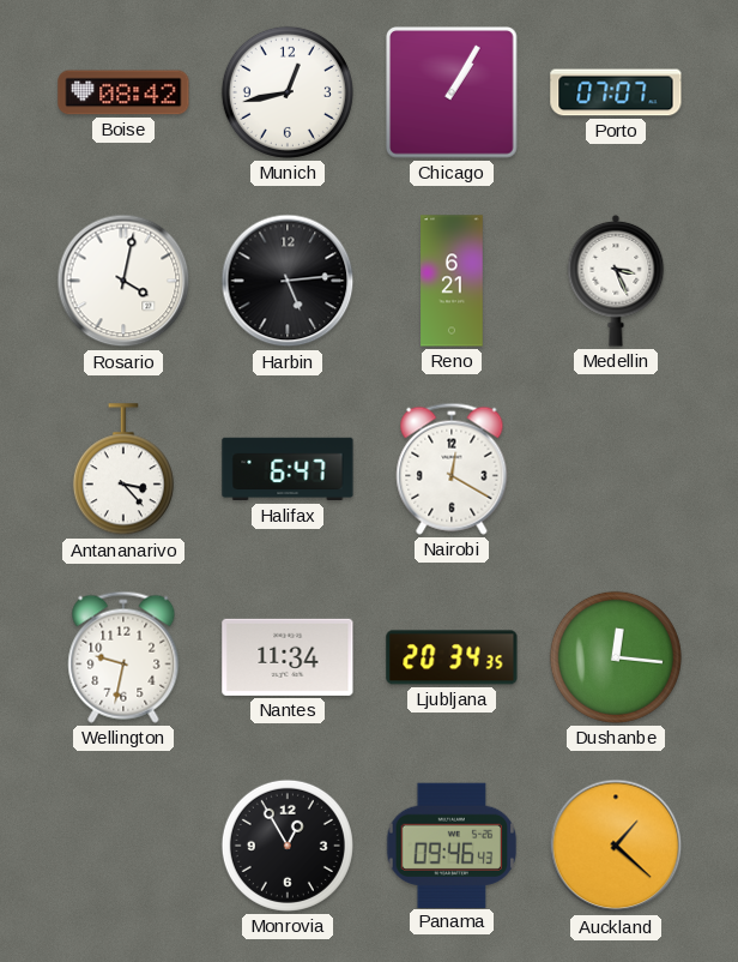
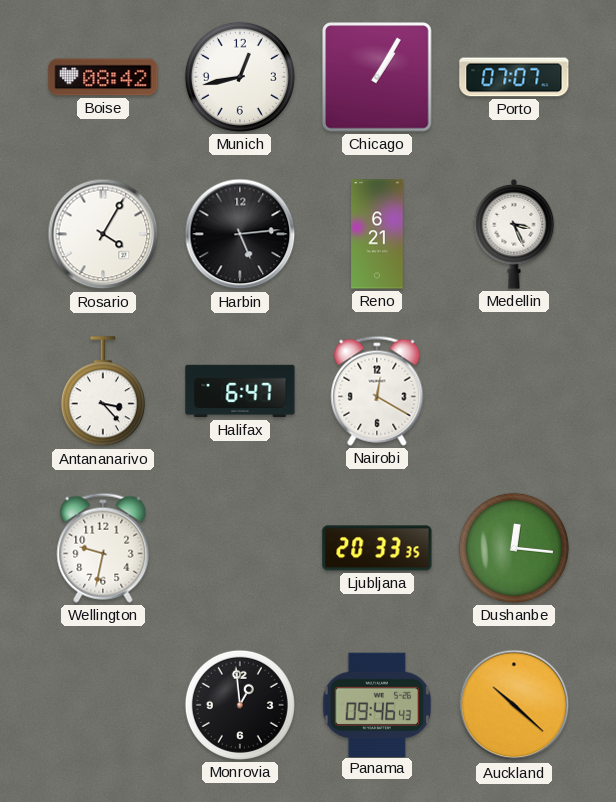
Rosario: 4:02 -> 4:05 (103, 234)
Nantes: 11:34 -> none (288, 657)
Ljubljana: 20:34 -> 20:33 (377, 548)
Monrovia: 12:55 -> 12:59 (240, 705)
Auckland: 1:22 -> 10:22 (514, 705)
